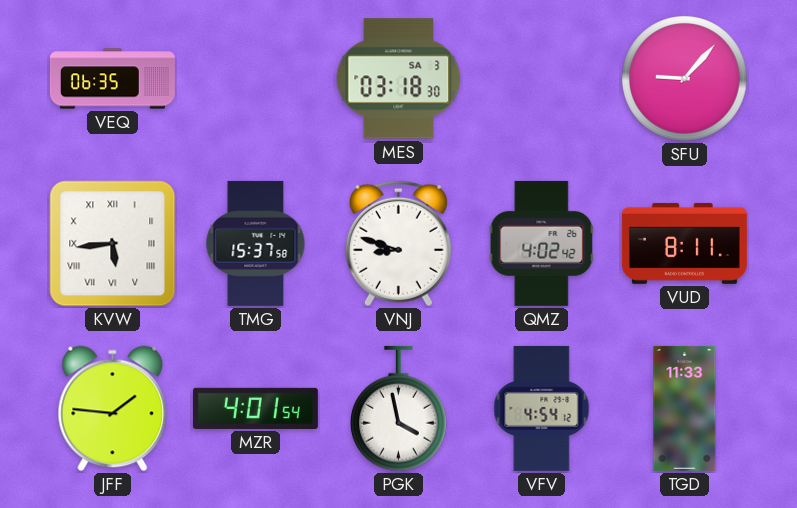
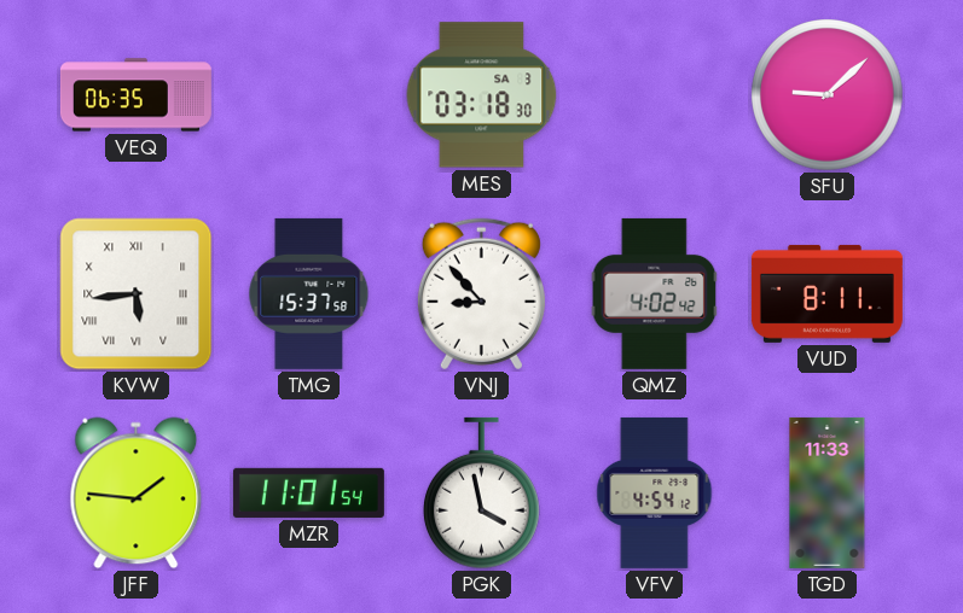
SFU: 9:07 -> 9:08 (828, 95)
VNJ: 8:48 -> 8:53 (481, 294)
MZR: 4:01 -> 11:01 (308, 492)
